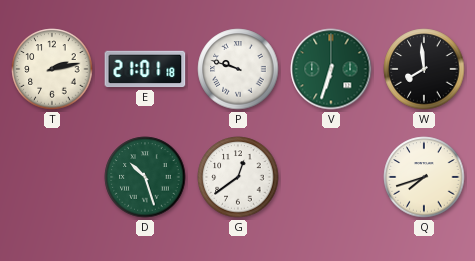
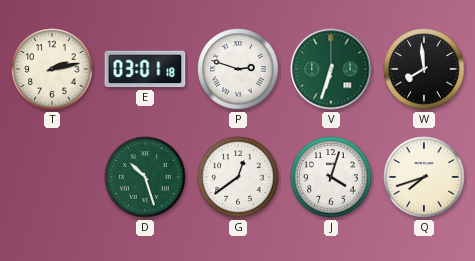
E: 21:01 -> 03:01 (145, 69)
P: 9:48 -> 2:48 (238, 69)
J: none -> 4:03 (331, 177)
